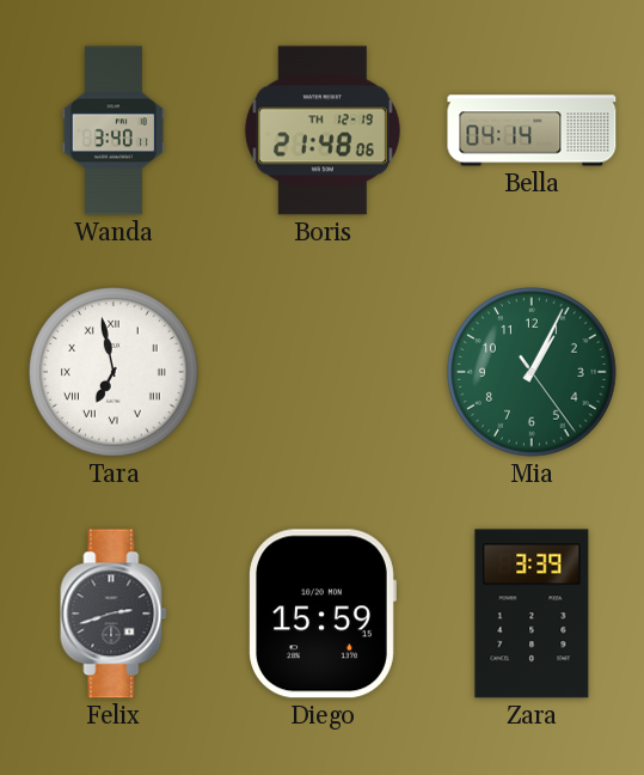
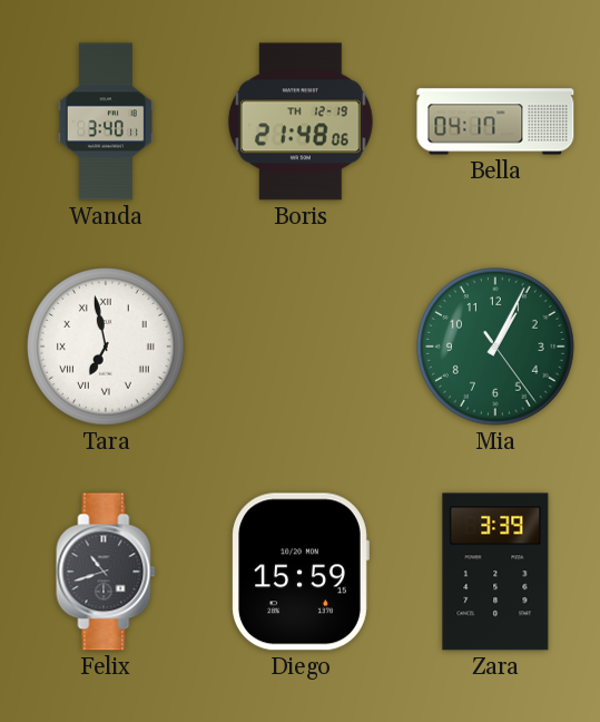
Bella: 04:14 -> 04:17 (495, 121)
Felix: 2:42 -> 10:42 (106, 572)
